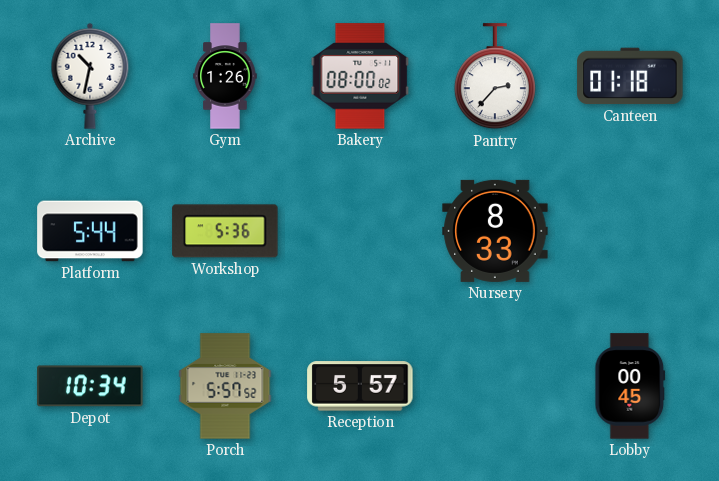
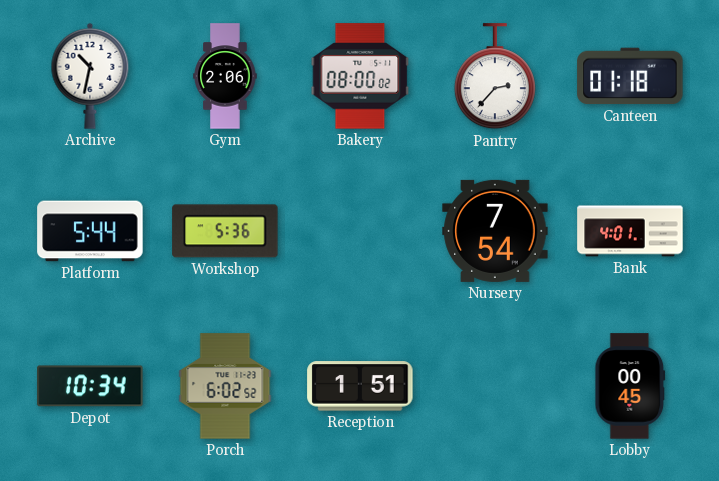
Gym: 1:26 -> 2:06 (225, 76)
Nursery: 8:33 -> 7:54 (495, 231)
Bank: none -> 4:01 (630, 231)
Porch: 5:57 -> 6:02 (225, 386)
Reception: 5:57 -> 1:51 (360, 386)
